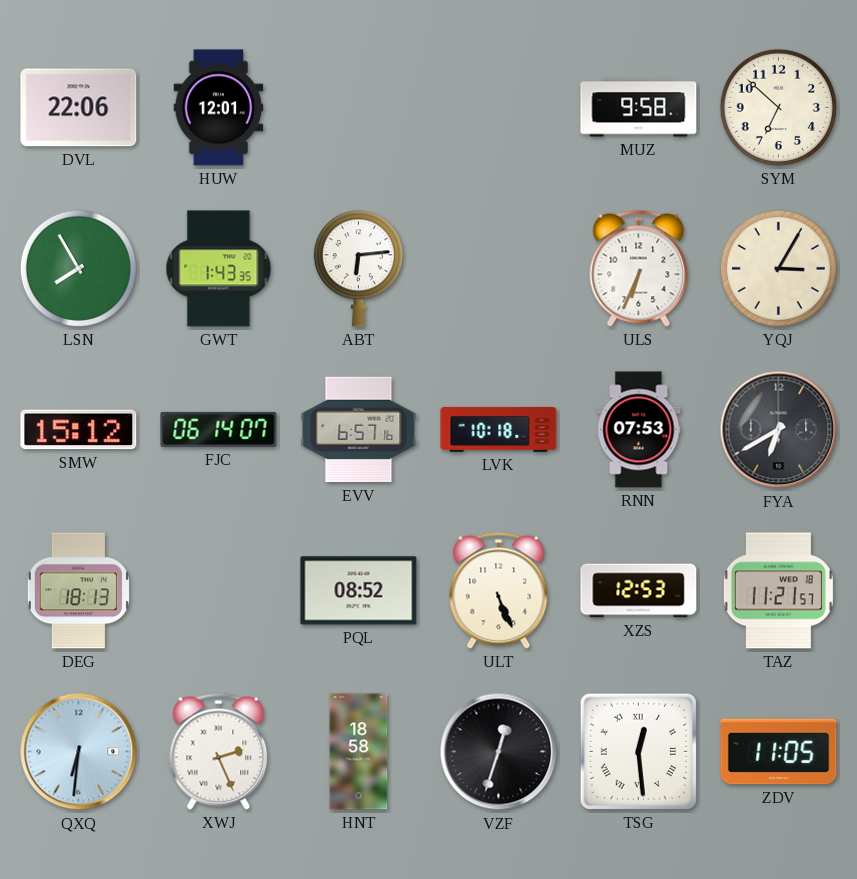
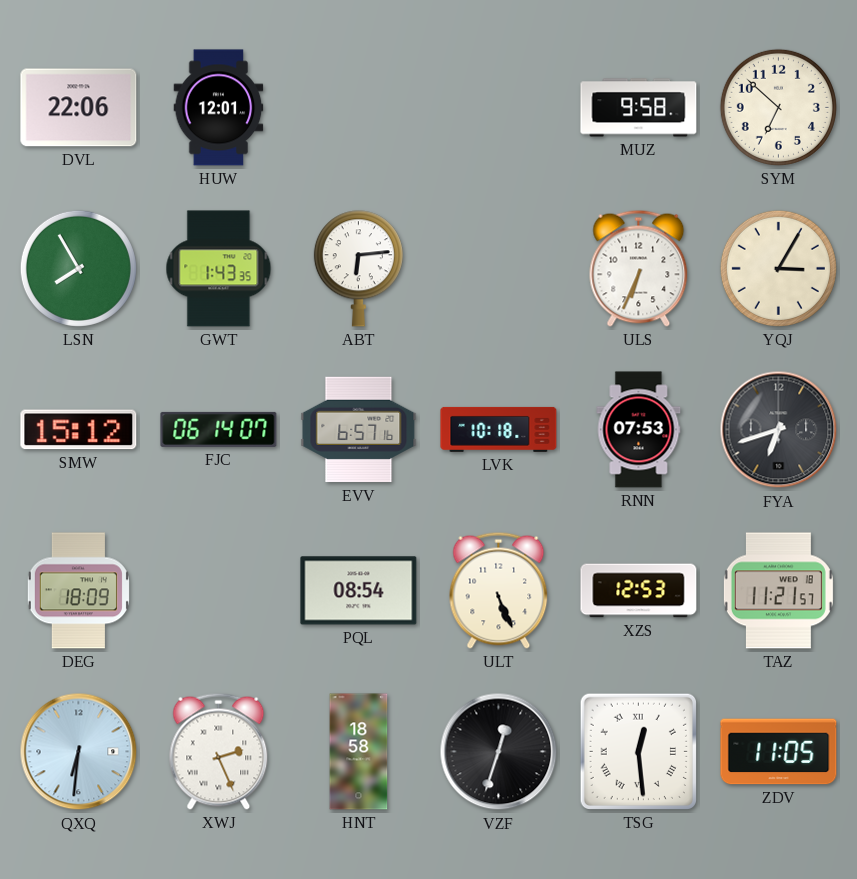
FYA: 6:40 -> 6:42 (779, 430)
DEG: 18:13 -> 18:09 (78, 591)
PQL: 08:52 -> 08:54 (359, 591)
